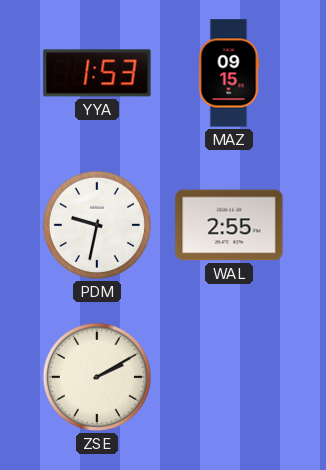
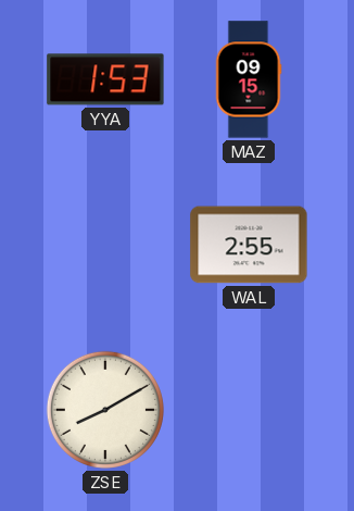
PDM: 9:32 -> none (97, 225)
ZSE: 2:10 -> 8:10 (105, 410)
